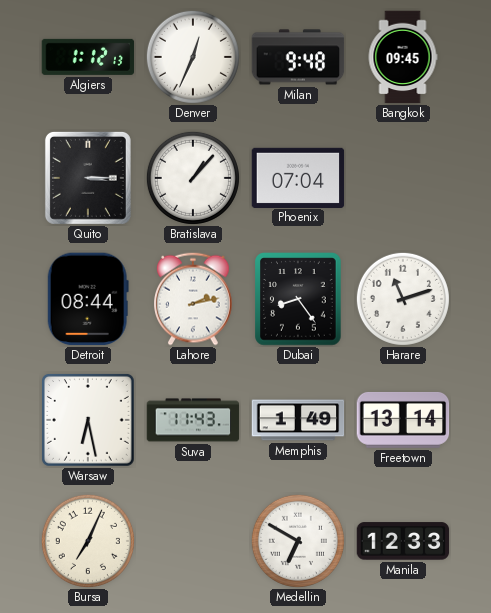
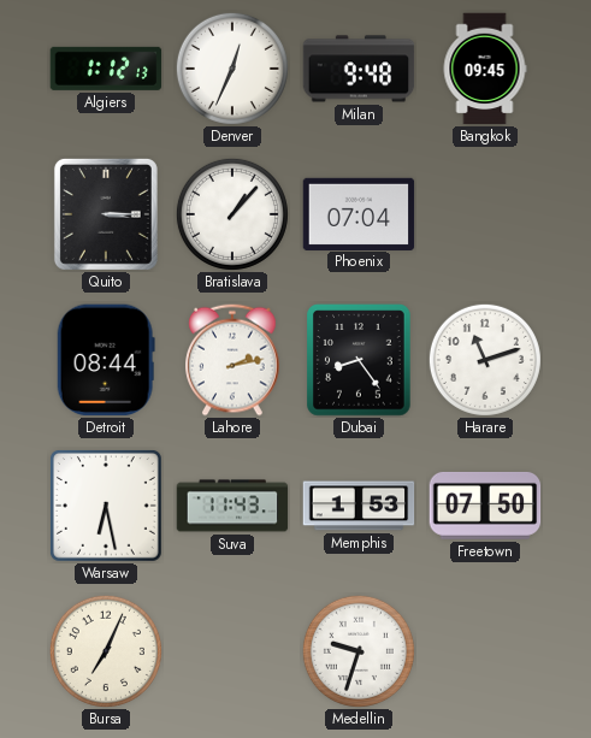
Memphis: 1:49 -> 1:53 (359, 506)
Freetown: 13:14 -> 07:50 (485, 506)
Medellin: 6:50 -> 9:33 (359, 651)
Manila: 12:33 -> none (403, 541)
